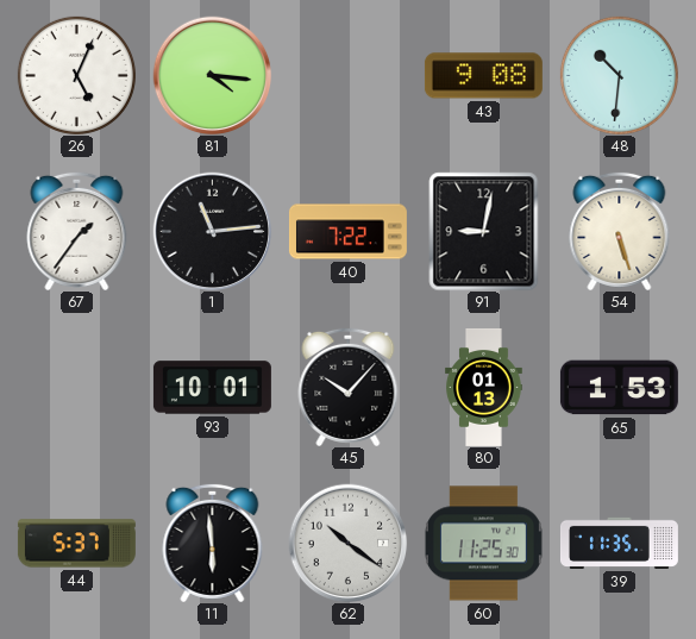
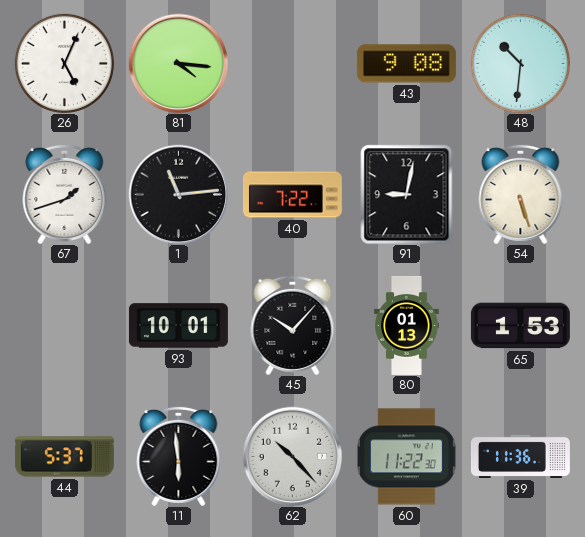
67: 1:36 -> 1:42 (65, 194)
62: 10:21 -> 10:23 (292, 456)
60: 11:25 -> 11:22 (406, 457)
39: 11:35 -> 11:36 (520, 456)
